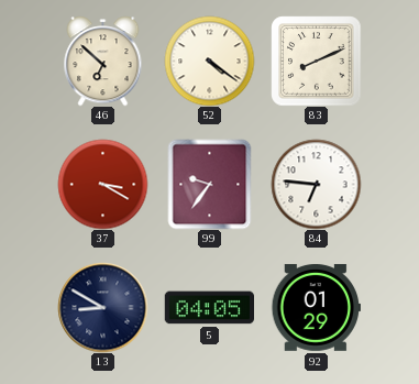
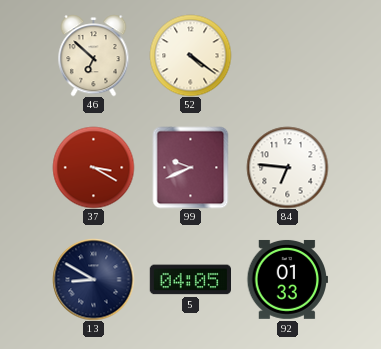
83: 8:11 -> none (316, 61)
99: 9:36 -> 9:41 (191, 167)
92: 01:29 -> 01:33 (287, 279)
